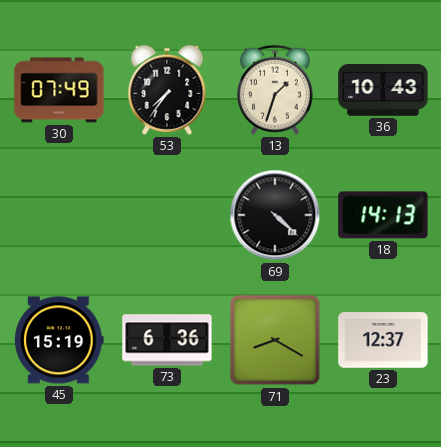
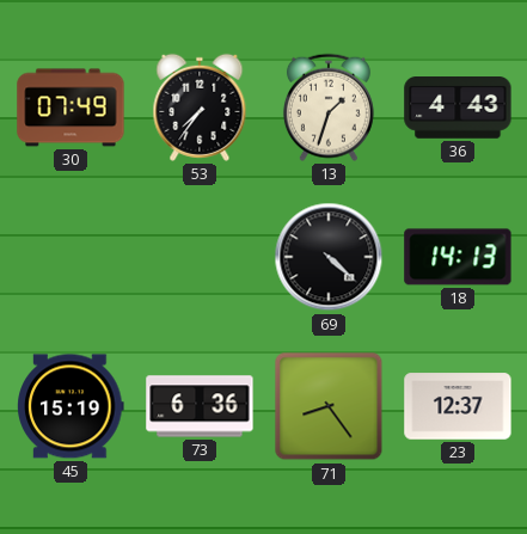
36: 10:43 -> 4:43 (458, 109)
71: 8:20 -> 8:24 (329, 406)
